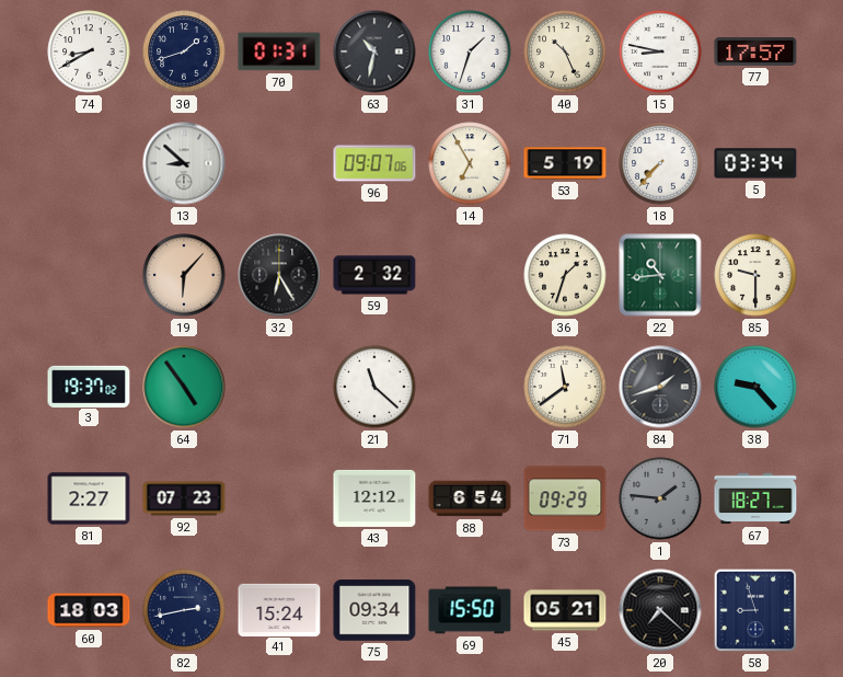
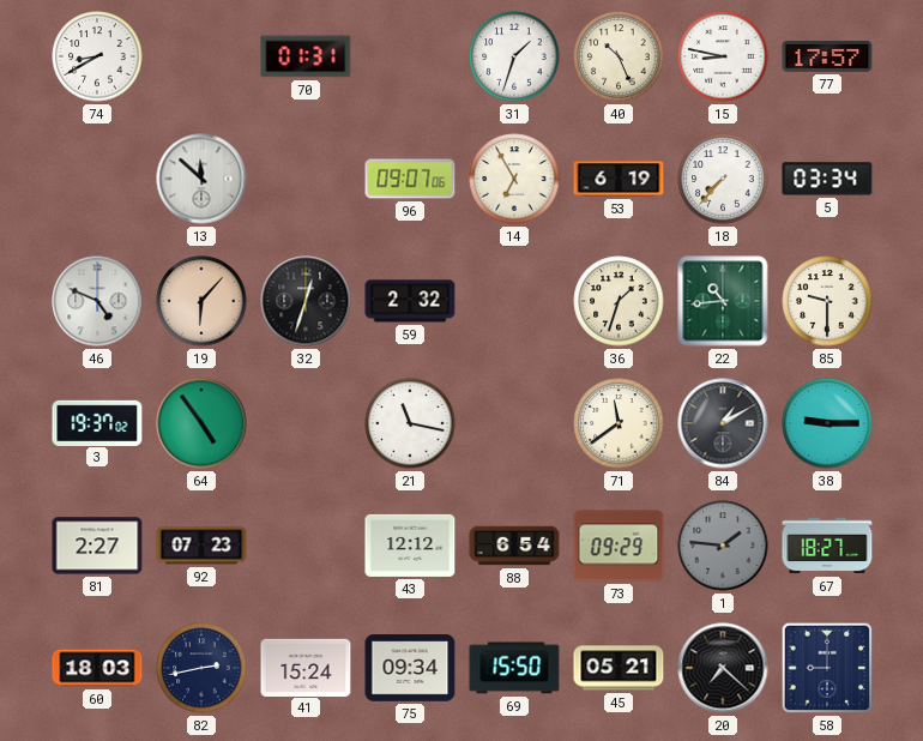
30: 1:42 -> none (184, 51)
63: 10:32 -> none (374, 51)
13: 8:52 -> 11:52 (201, 179)
53: 5:19 -> 6:19 (619, 179)
46: none -> 4:49 (97, 301)
32: 6:25 -> 12:33 (306, 301)
21: 11:22 -> 11:17 (410, 423)
84: 1:42 -> 1:10 (723, 423)
38: 9:23 -> 9:15 (827, 423)
58: 8:57 -> 9:00 (827, 668)
